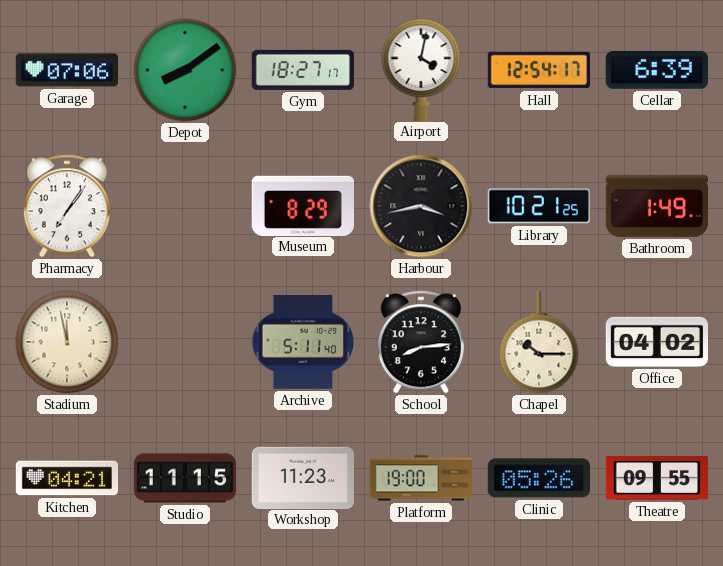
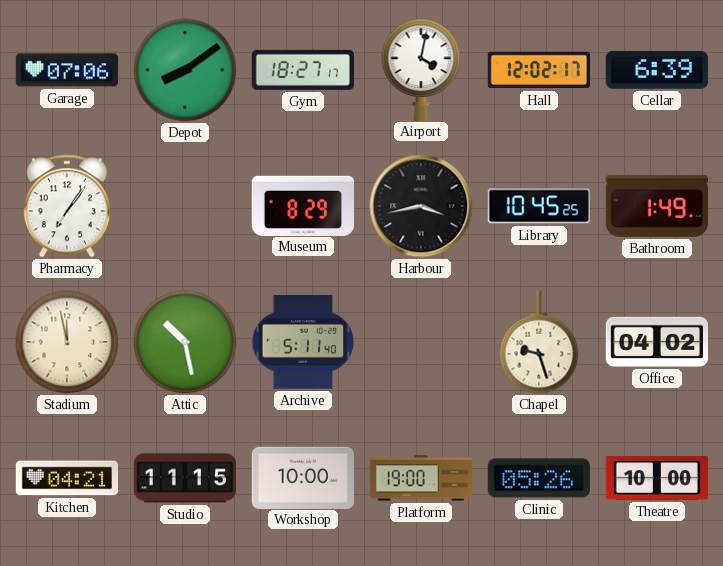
Hall: 12:54 -> 12:02 (538, 70)
Library: 10:21 -> 10:45 (538, 206)
Attic: none -> 10:28 (185, 342)
School: 8:14 -> none (421, 342)
Chapel: 10:15 -> 9:27 (539, 342)
Workshop: 11:23 -> 10:00 (302, 477)
Theatre: 09:55 -> 10:00 (657, 479)
